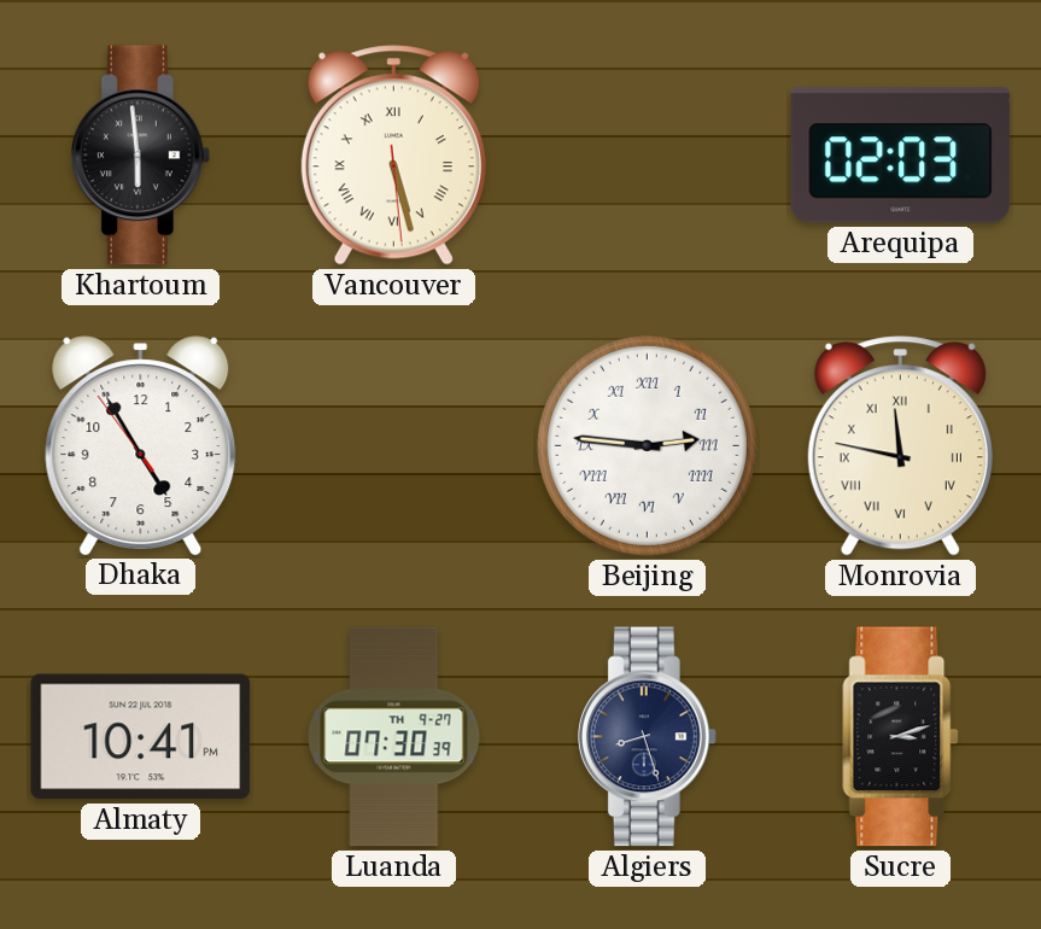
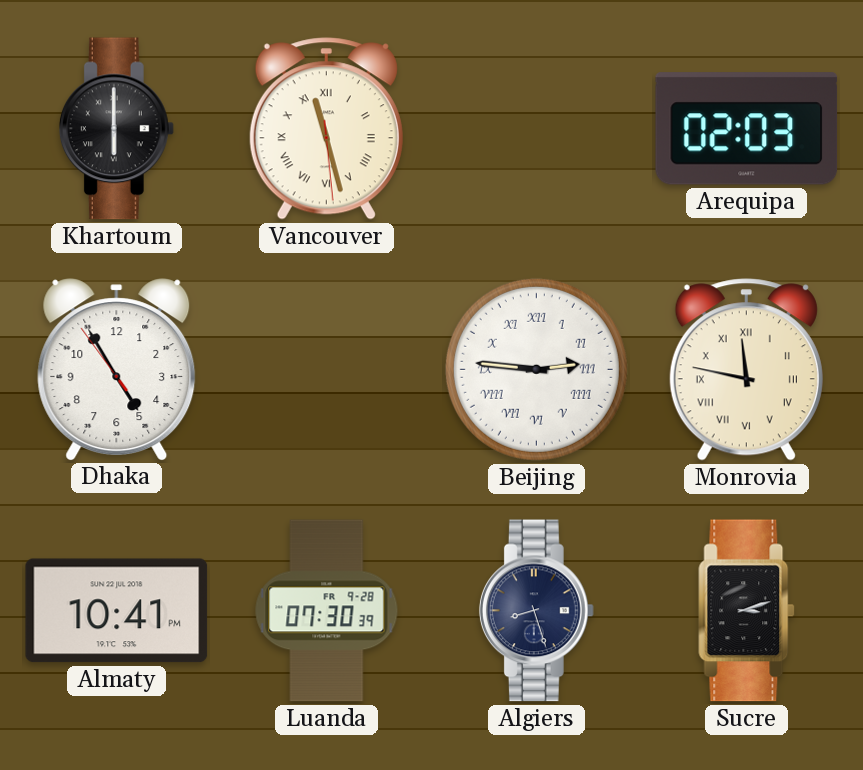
Khartoum: 5:59 -> 6:00 (116, 129)
Vancouver: 5:27 -> 11:27 (326, 129)
Luanda date: TH 9-27 -> FR 9-28 (327, 611)
